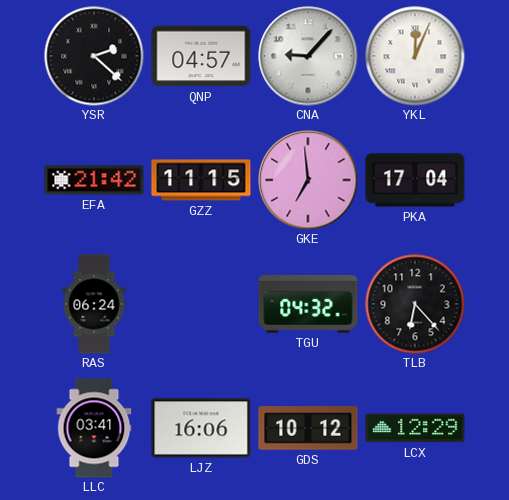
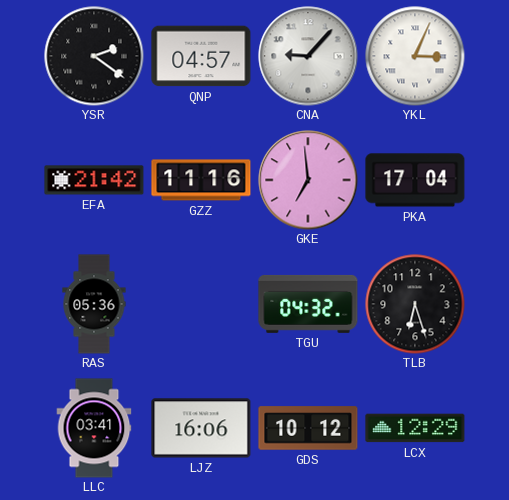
YSR: 2:22 -> 2:21 (94, 56)
YKL: 12:04 -> 3:04 (415, 56)
GZZ: 11:15 -> 11:16 (201, 180)
RAS: 06:24 -> 05:36 (94, 304)
TLB: 6:23 -> 6:27 (415, 304)
